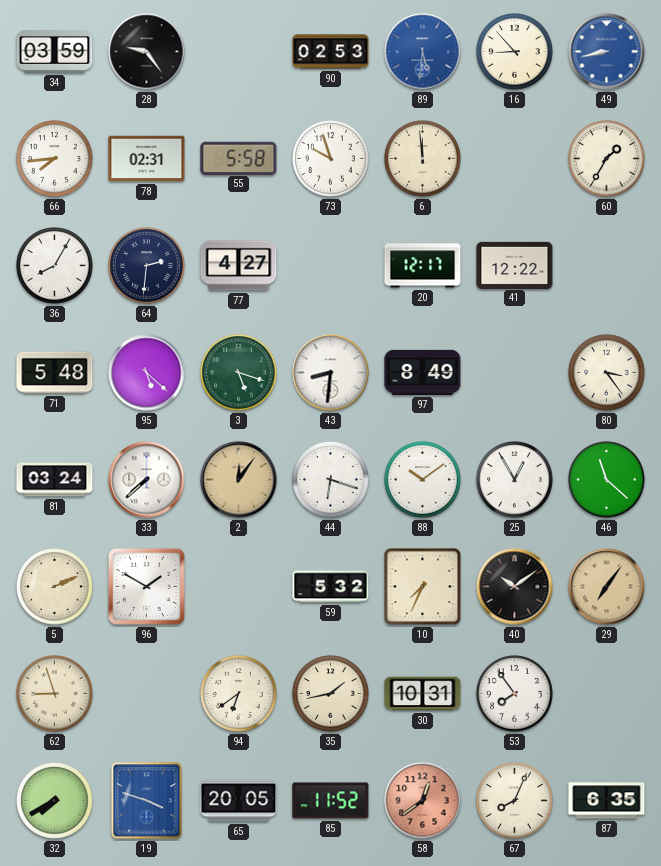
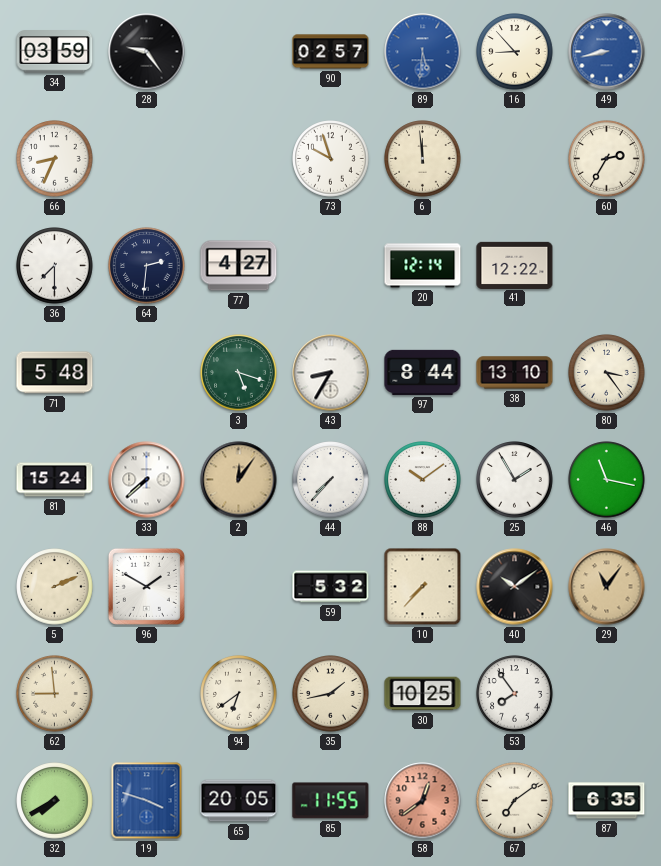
90: 02:53 -> 02:57 (331, 52)
66: 7:44 -> 8:34 (55, 159)
78: 02:31 -> none (147, 159)
55: 5:58 -> none (239, 158)
60: 1:35 -> 2:35 (607, 159)
36: 8:05 -> 7:30 (55, 266)
20: 12:17 -> 12:14 (423, 266)
95: 5:22 -> none (147, 373)
43: 8:31 -> 8:35 (331, 373)
97: 8:49 -> 8:44 (423, 372)
38: none -> 13:10 (515, 373)
81: 03:24 -> 15:24 (55, 480)
44: 6:18 -> 7:37 (331, 480)
25: 12:55 -> 1:55 (515, 480)
46: 11:22 -> 11:17 (607, 480)
10: 7:34 -> 7:37 (423, 587)
29: 7:06 -> 11:06 (607, 587)
62: 8:57 -> 8:59 (55, 694)
30: 10:31 -> 10:25 (423, 694)
85: 11:52 -> 11:55 (331, 801)
67: 8:04 -> 7:09 (515, 801)
